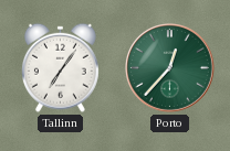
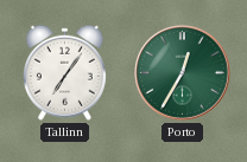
Porto: 12:37 -> 12:35 (183, 73)
